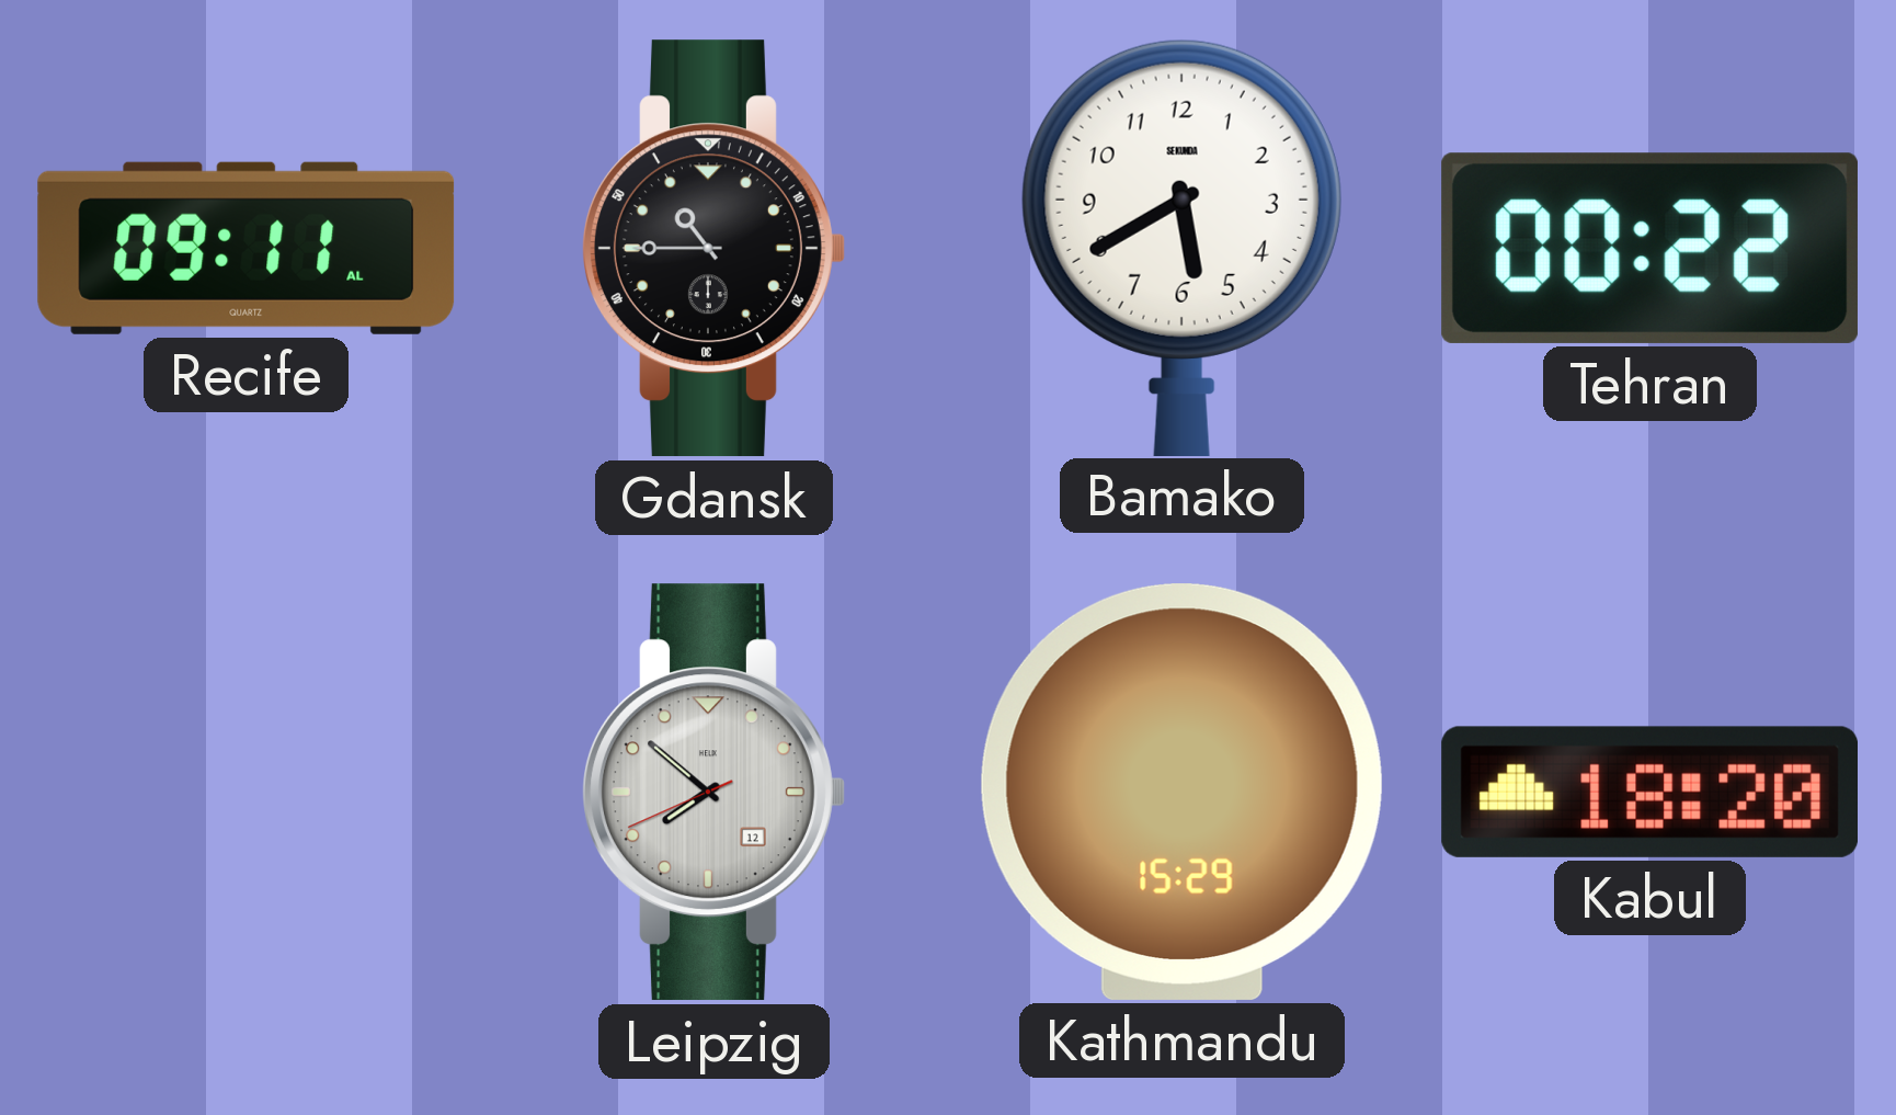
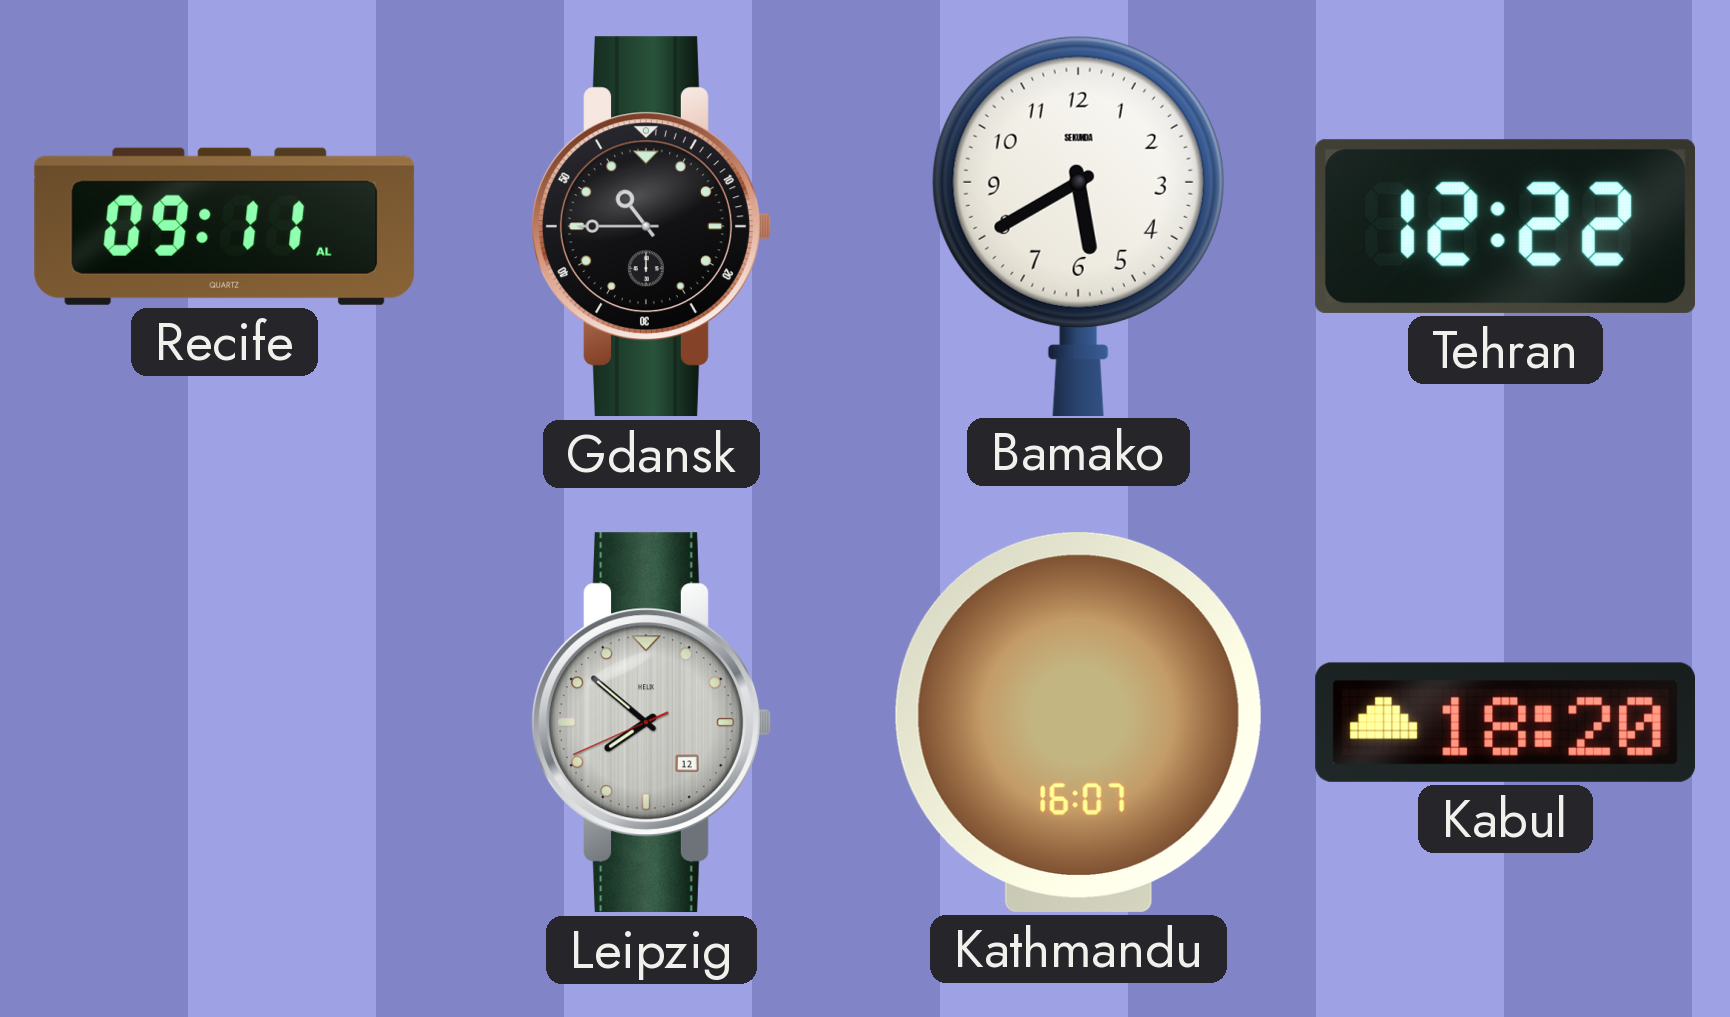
Tehran: 00:22 -> 12:22 (1505, 226)
Kathmandu: 15:29 -> 16:07 (1078, 722)
